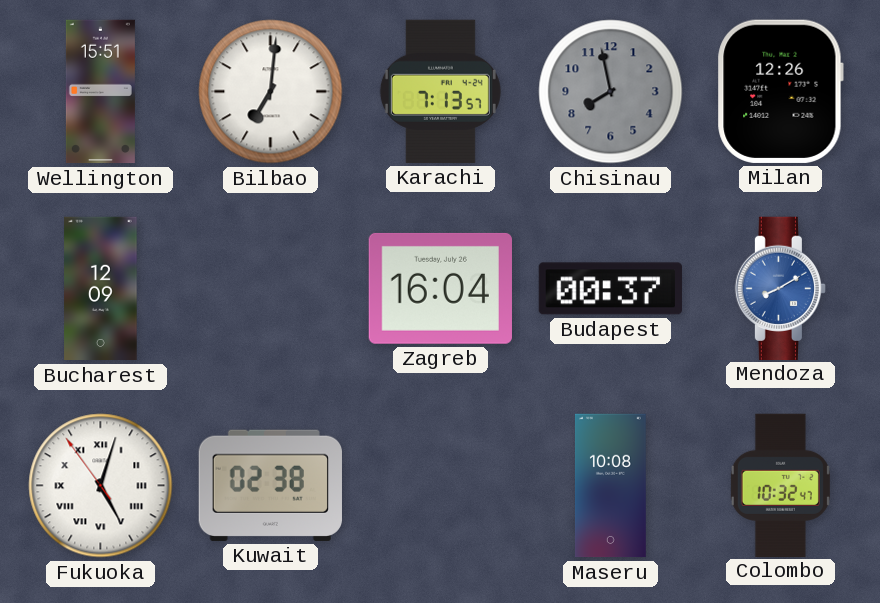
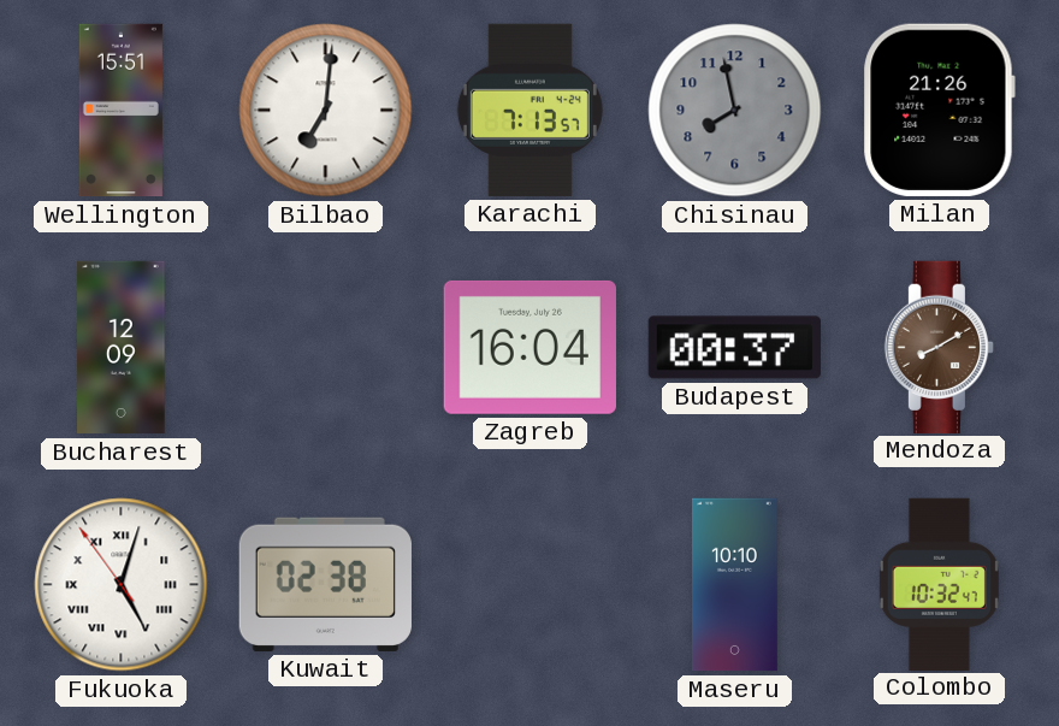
Milan: 12:26 -> 21:26 (939, 110)
Mendoza dial: blue -> brown (939, 347)
Maseru: 10:08 -> 10:10 (734, 585)
